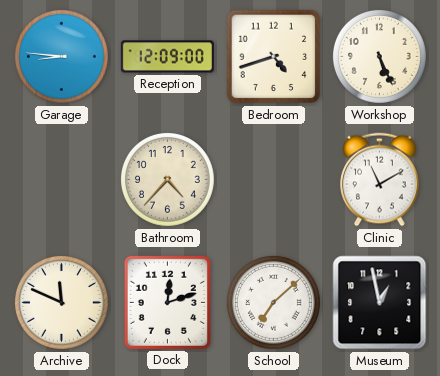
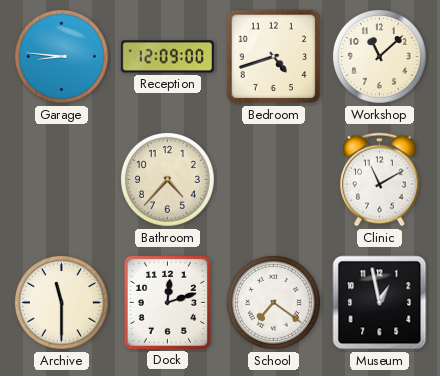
Workshop: 5:26 -> 11:08 (379, 56)
Archive: 11:49 -> 11:30 (61, 302)
School: 7:08 -> 7:21 (273, 302)
